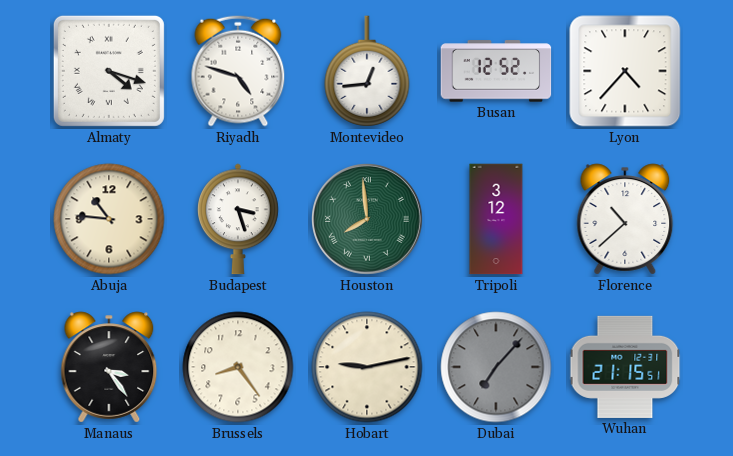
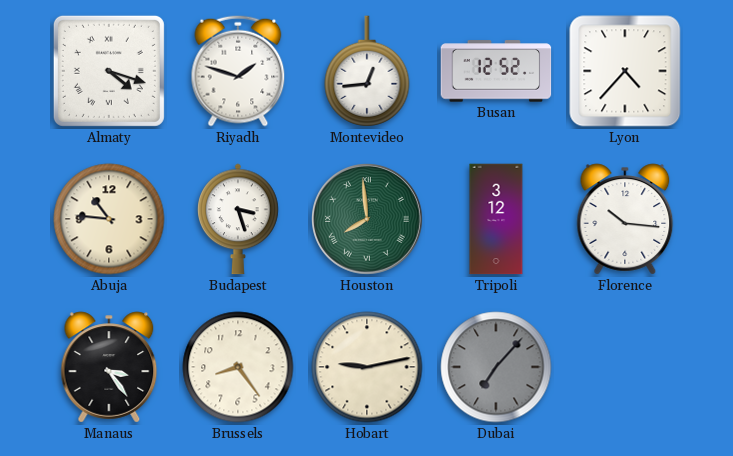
Riyadh: 4:48 -> 1:48 (238, 71)
Florence: 10:38 -> 10:16 (625, 219)
Wuhan: 21:15 -> none (625, 367)
